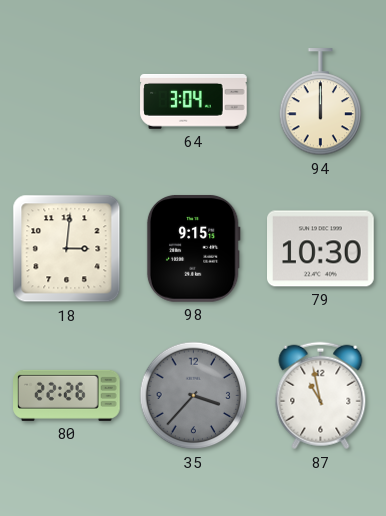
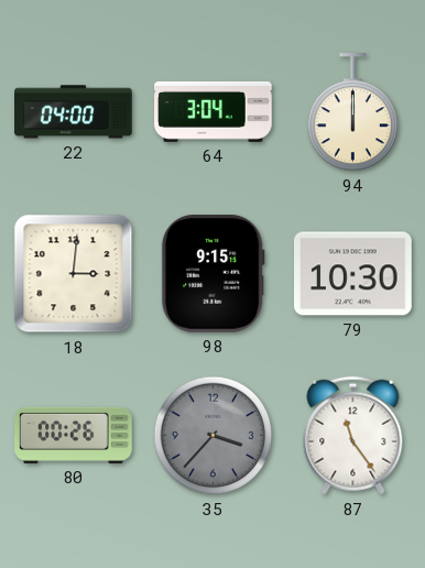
22: none -> 04:00 (74, 112)
80: 22:26 -> 00:26 (74, 435)
87: 10:58 -> 11:24 (353, 436)
